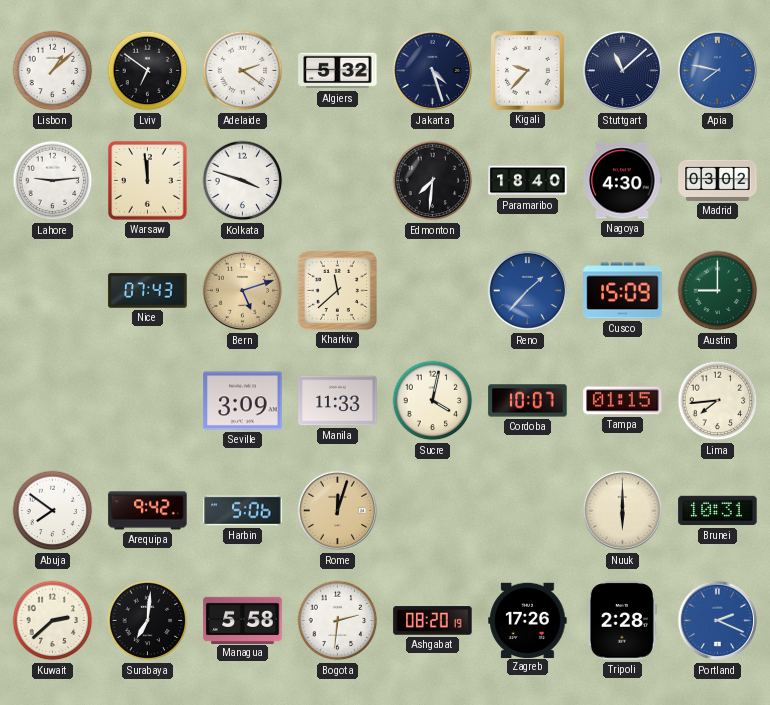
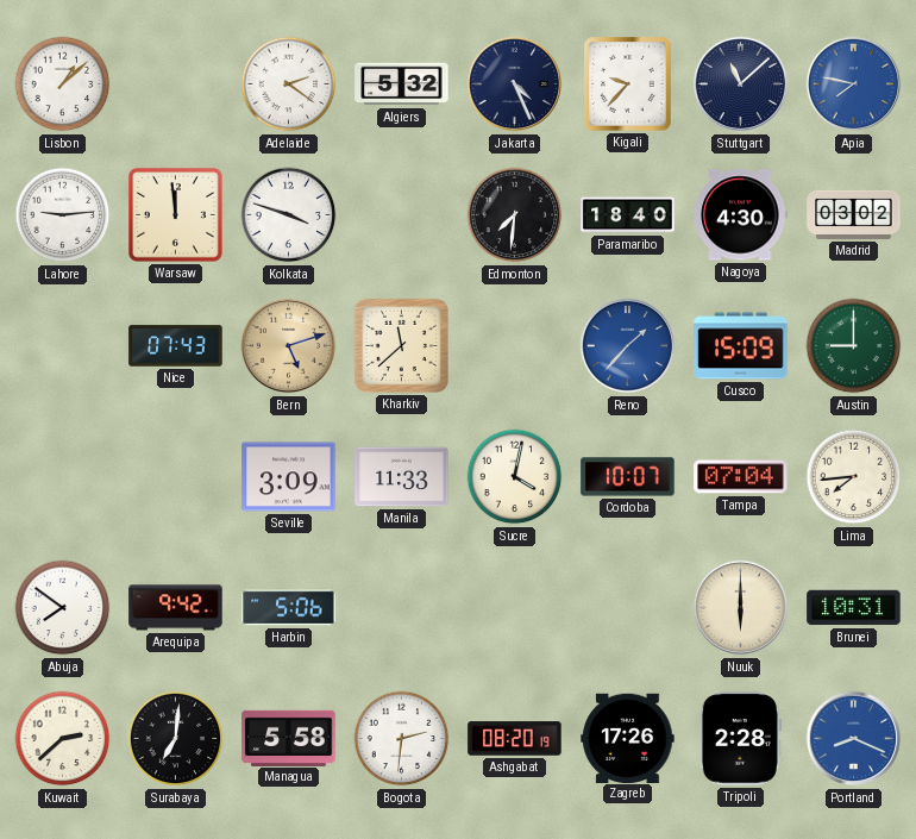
Lviv: 6:51 -> none (148, 71)
Jakarta: 4:27 -> 4:26 (515, 84)
Tampa: 01:15 -> 07:04 (741, 477)
Rome: 12:03 -> none (338, 511)
Portland: 2:19 -> 8:19 (854, 739)
